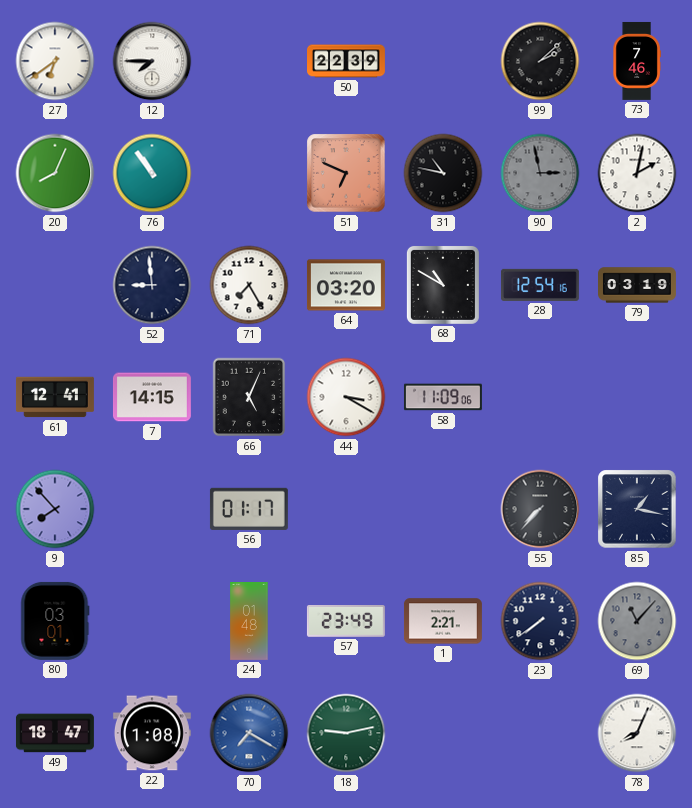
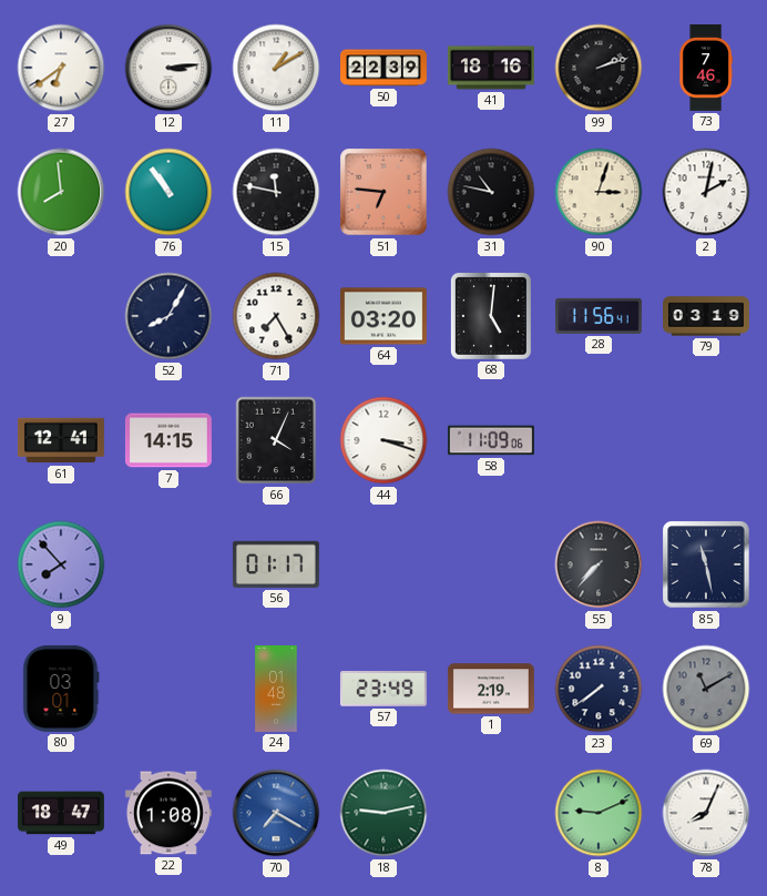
12: 7:45 -> 3:14 (168, 68)
11: none -> 1:10 (276, 68)
41: none -> 18:16 (491, 68)
99: 2:08 -> 2:12 (599, 68)
20: 8:04 -> 7:59 (61, 192)
15: none -> 11:47 (276, 192)
51: 6:49 -> 6:46 (383, 192)
90: 2:58 -> 3:03 (599, 192)
90 dial: grey -> cream (599, 192)
52: 8:59 -> 8:05 (168, 316)
68: 10:50 -> 5:01 (491, 316)
28: 12:54 -> 11:56 (599, 316)
66: 5:04 -> 4:04 (276, 440)
44: 3:20 -> 3:18 (383, 440)
85: 1:17 -> 11:28 (706, 564)
1: 2:21 -> 2:19 (491, 689)
69: 11:07 -> 11:10 (706, 689)
8: none -> 9:11 (599, 813)
